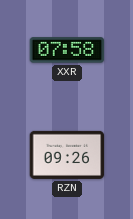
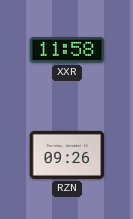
XXR: 07:58 -> 11:58 (67, 50)
